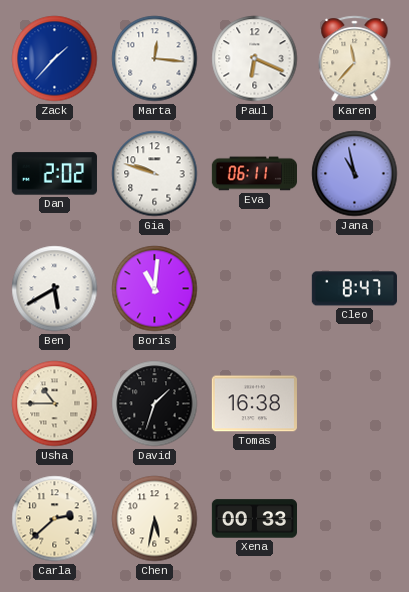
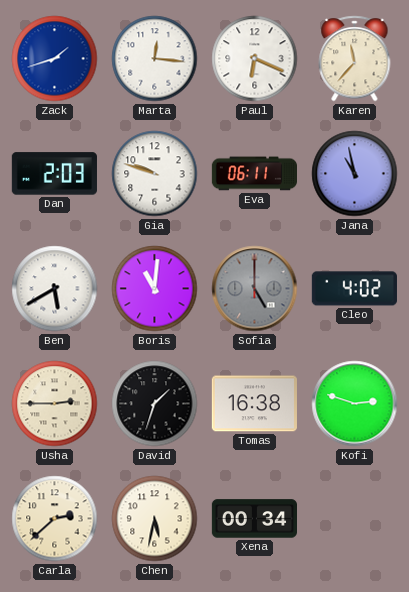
Zack: 1:37 -> 1:42 (55, 59)
Dan: 2:02 -> 2:03 (54, 174)
Sofia: none -> 5:00 (255, 289)
Cleo: 8:47 -> 4:02 (354, 289)
Usha: 10:45 -> 2:45 (55, 404)
Kofi: none -> 2:48 (355, 404)
Xena: 00:33 -> 00:34 (254, 519)
